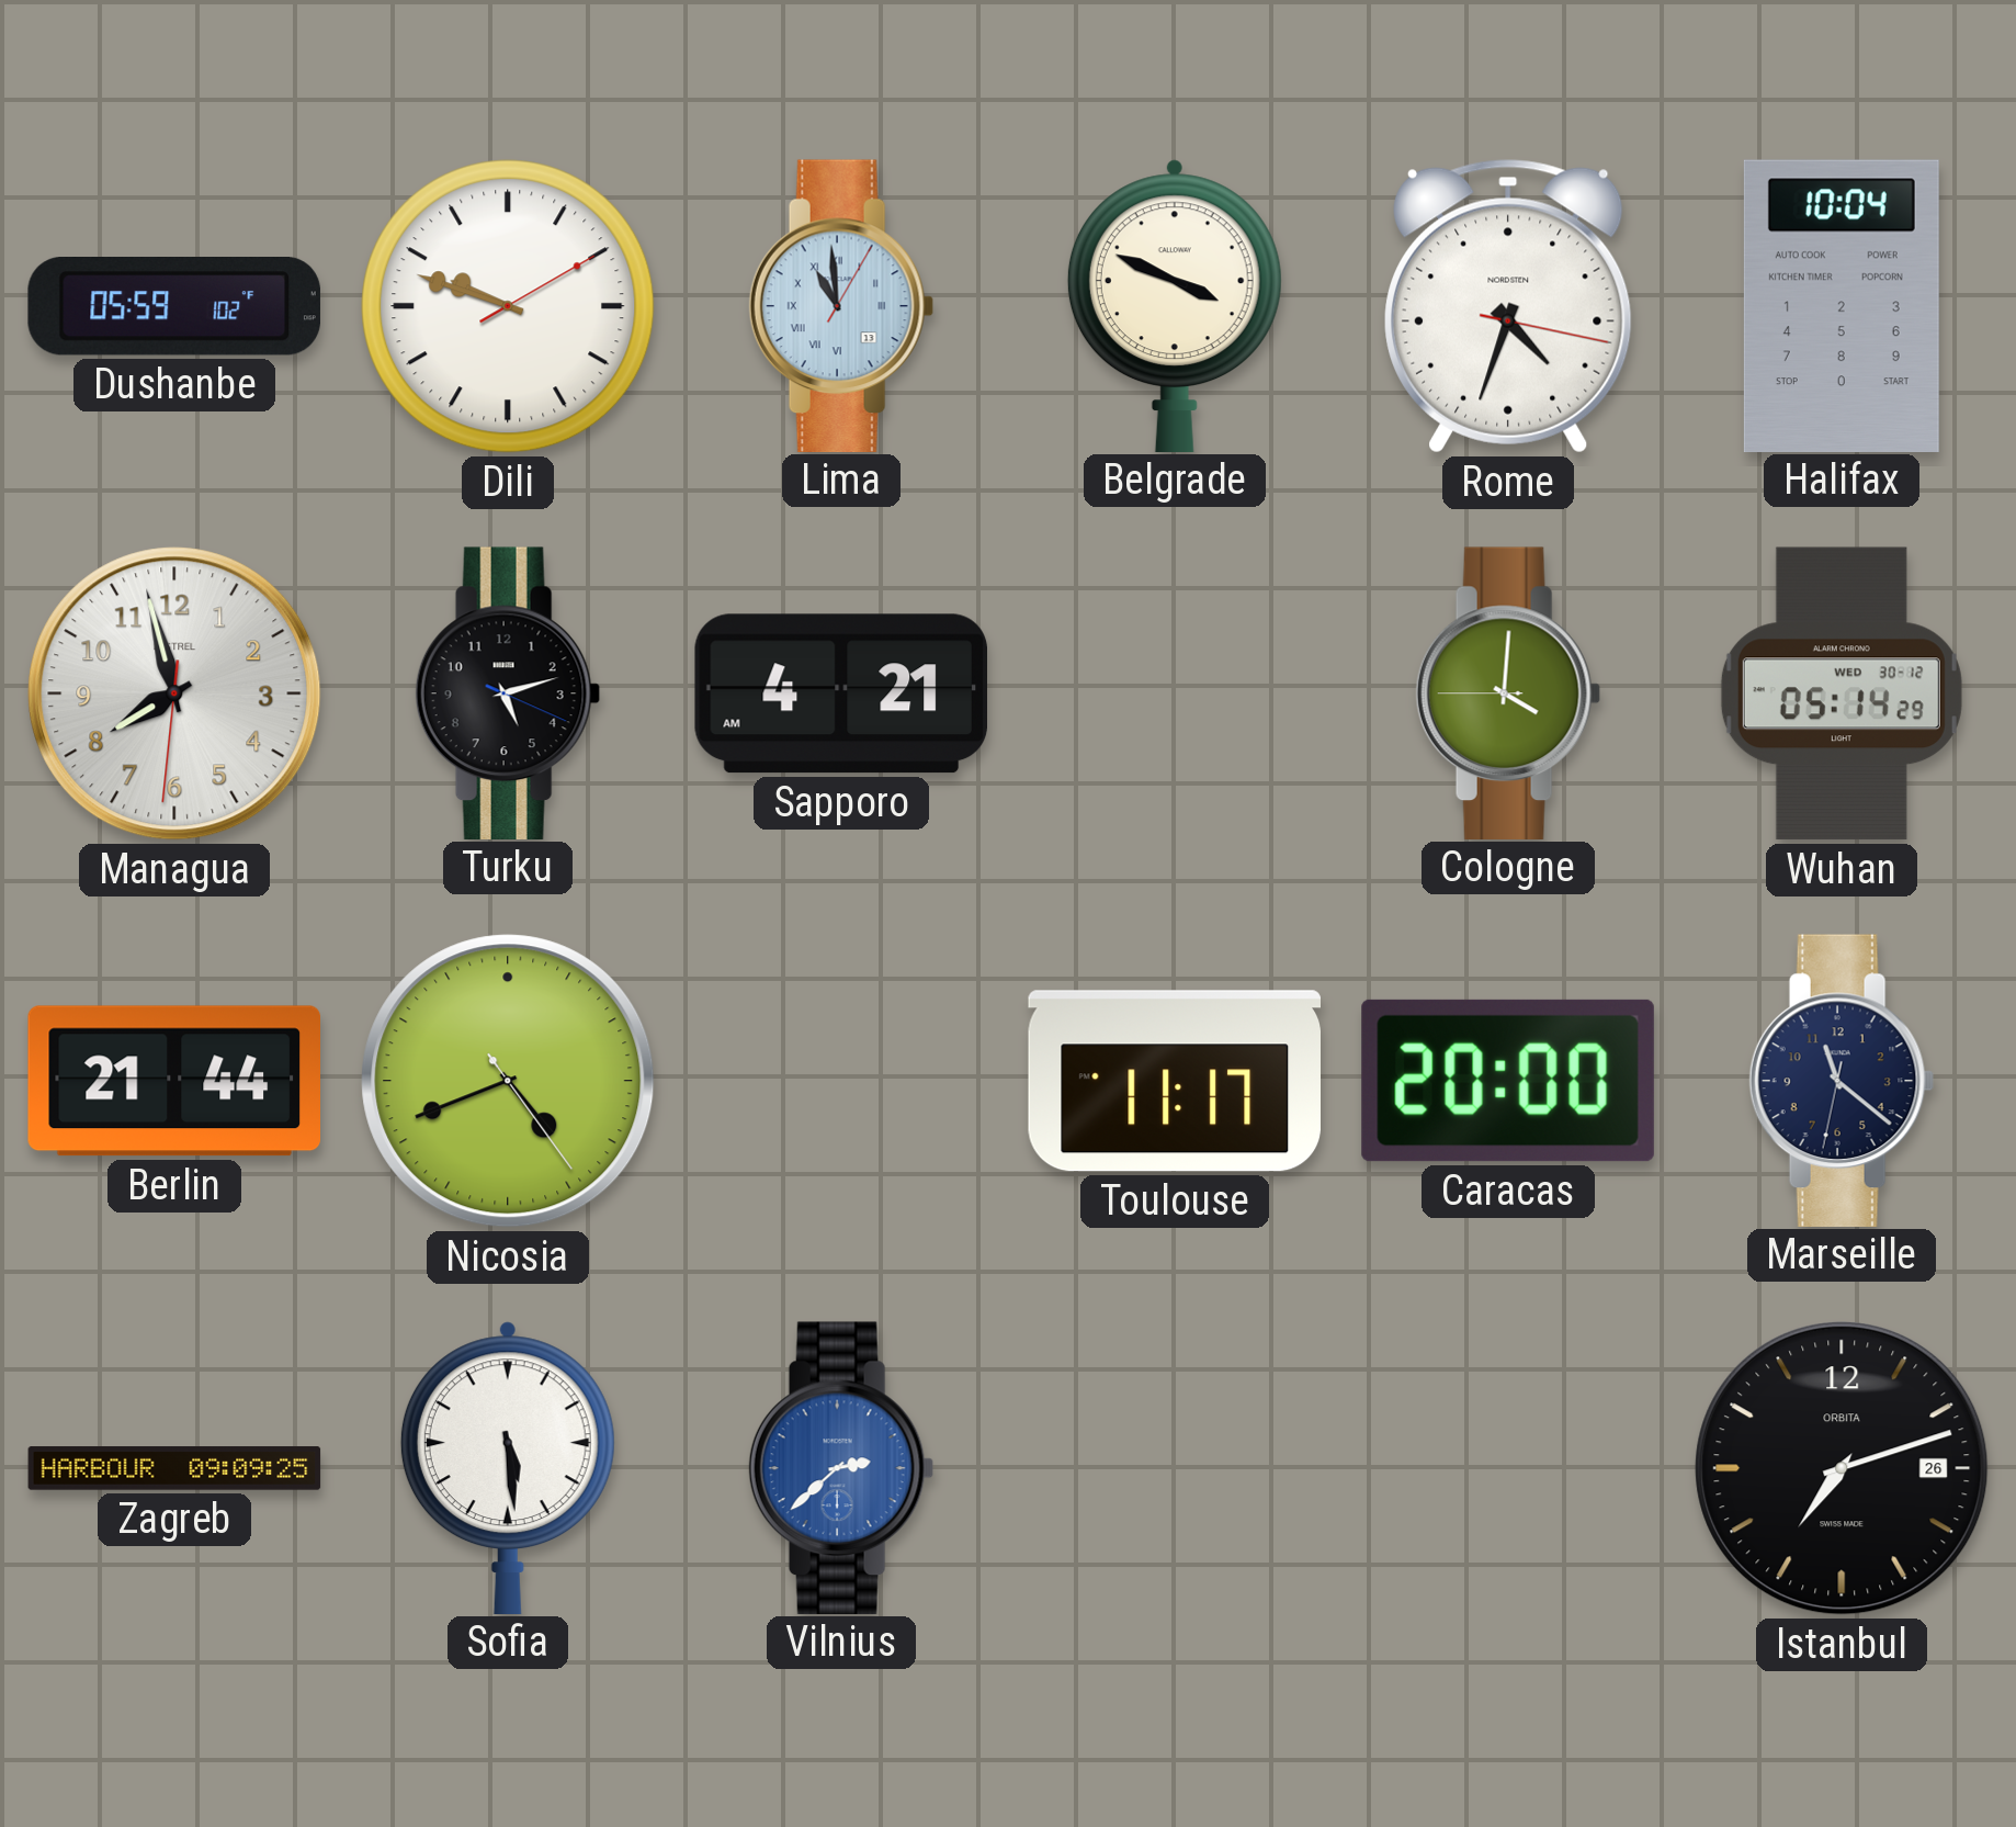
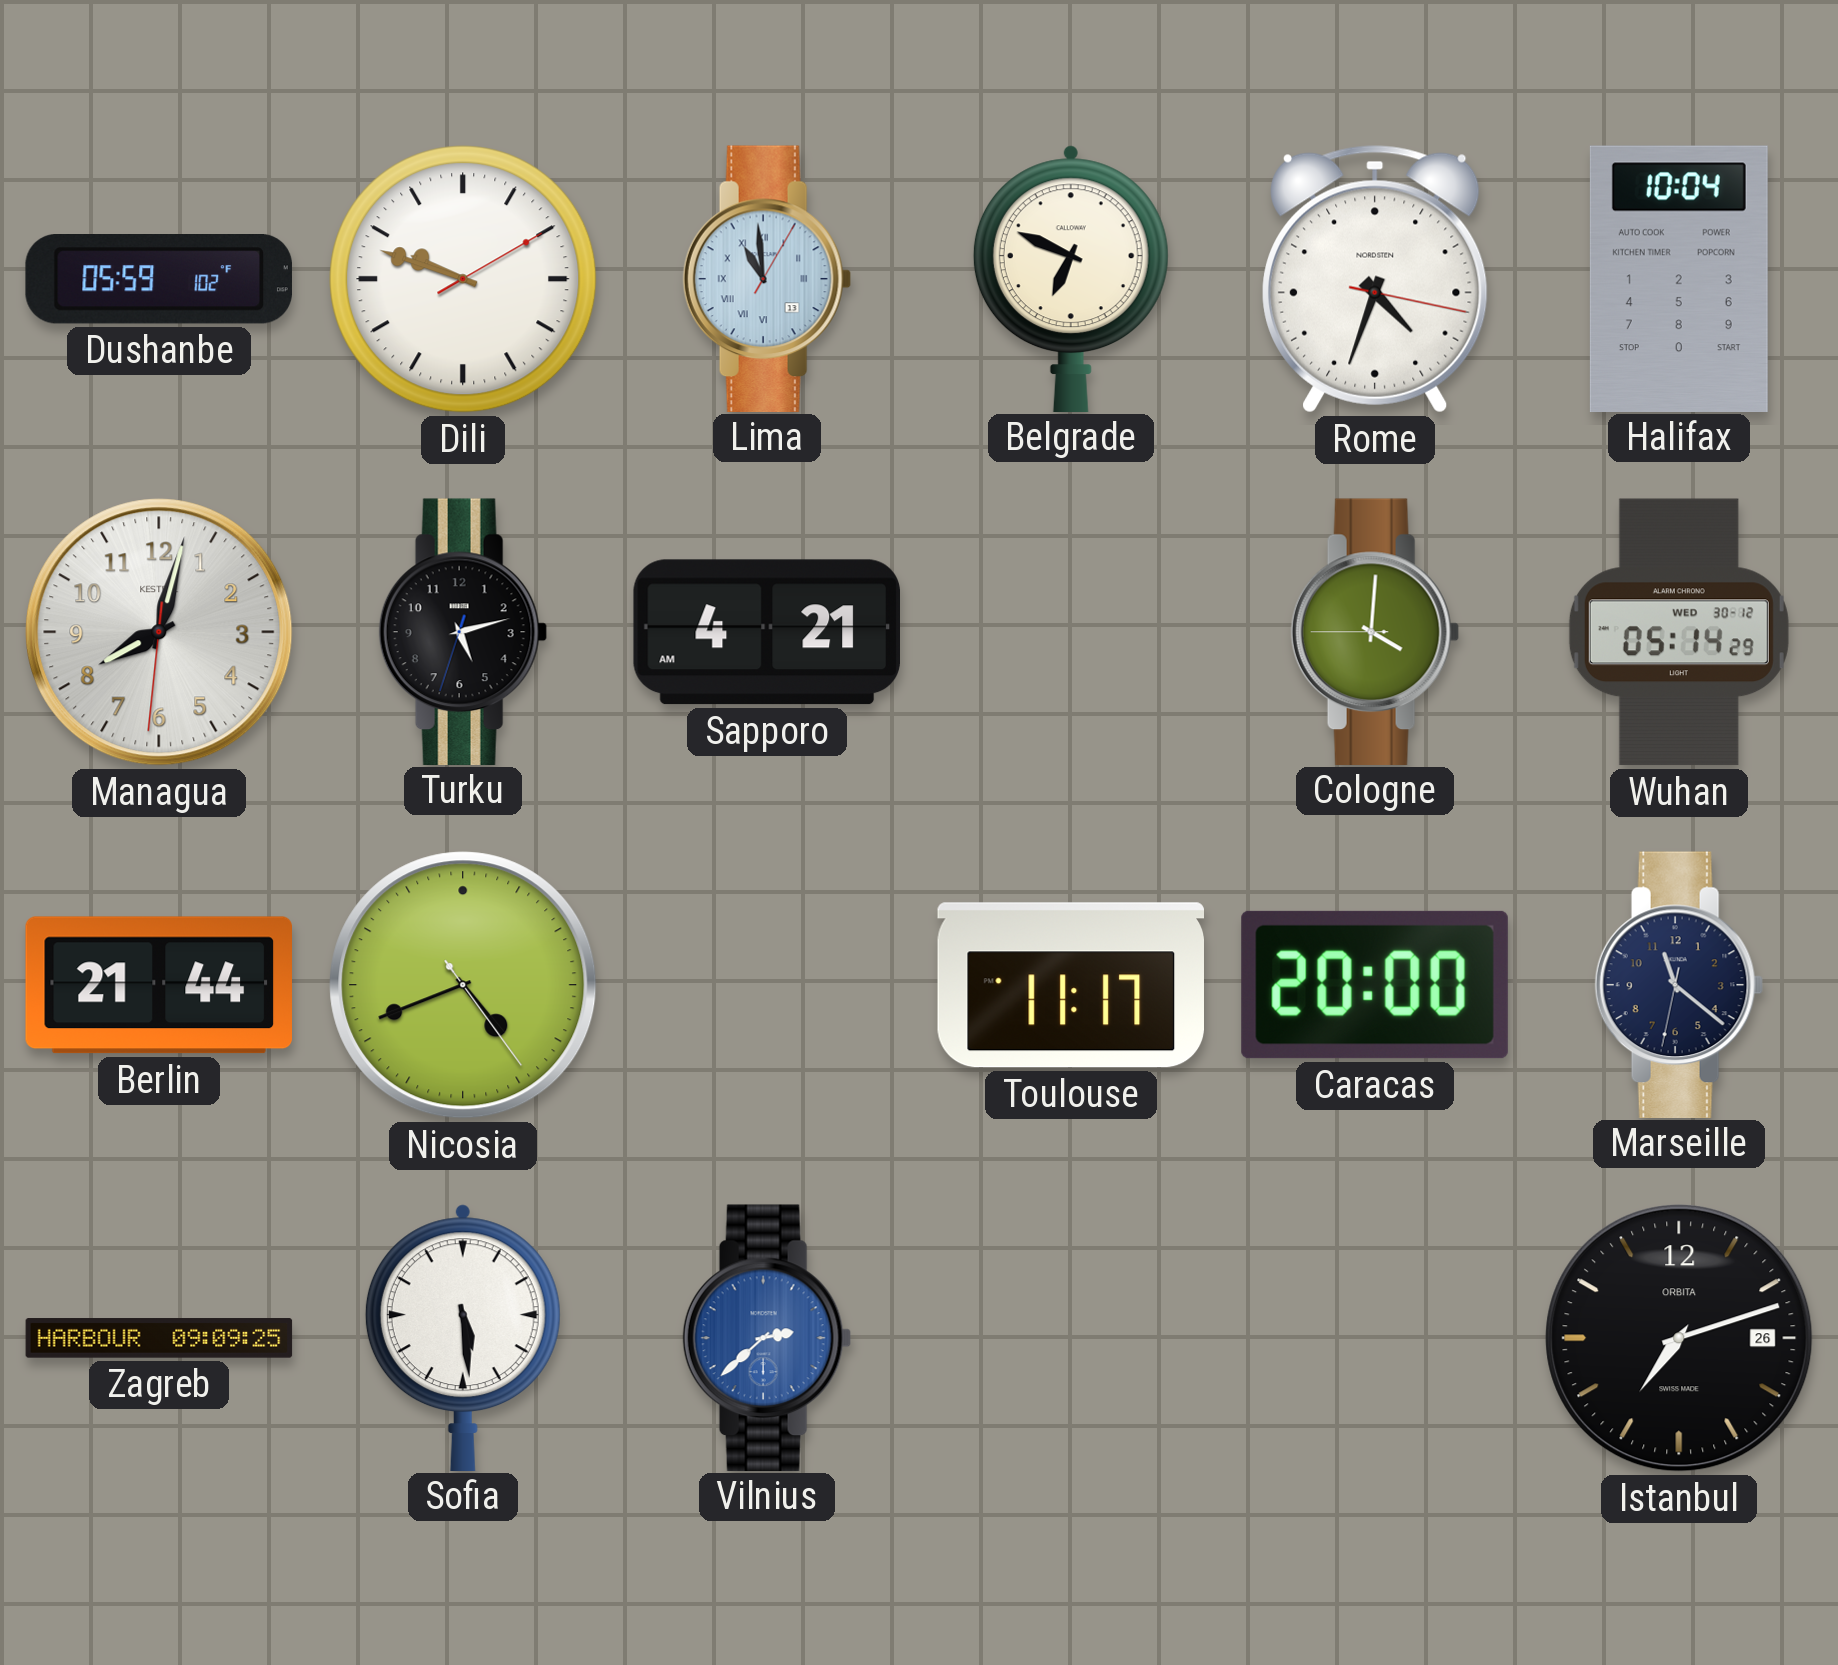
Belgrade: 3:49 -> 6:49 (1071, 278)
Managua: 7:57 -> 8:02 (159, 632)
Turku: 5:12:19 -> 5:12:33 (463, 631)
